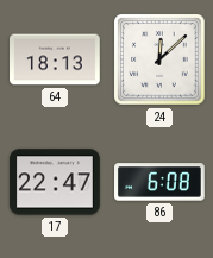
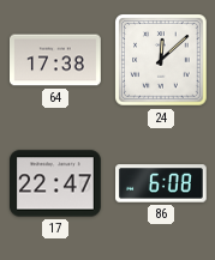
64: 18:13 -> 17:38 (56, 60)
